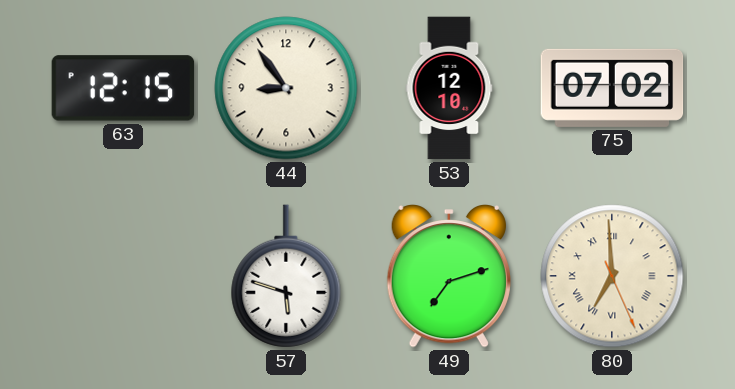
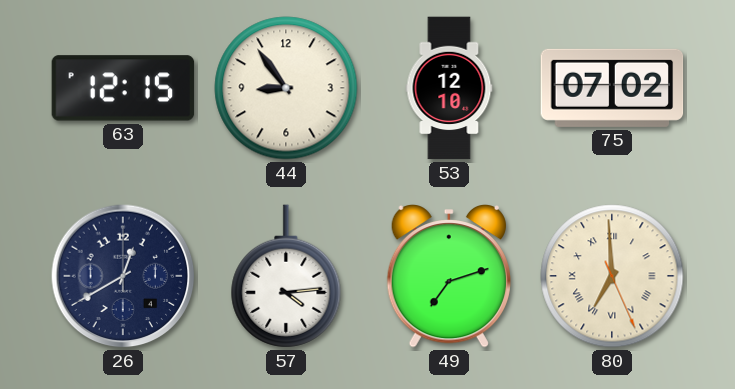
26: none -> 12:40 (123, 276)
57: 5:48 -> 4:14 (286, 276)
